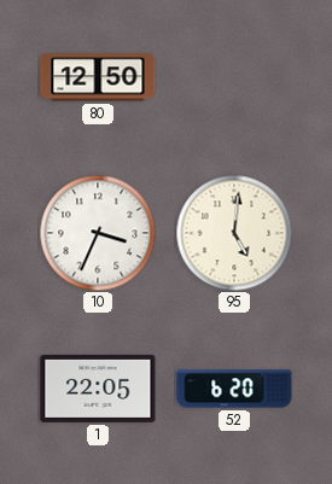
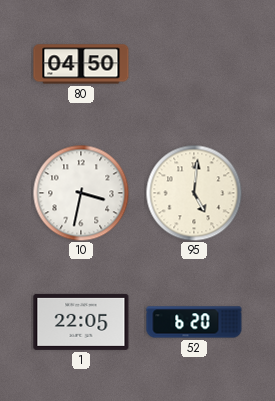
80: 12:50 -> 04:50 (81, 64)
10: 3:34 -> 3:32 (81, 193)
